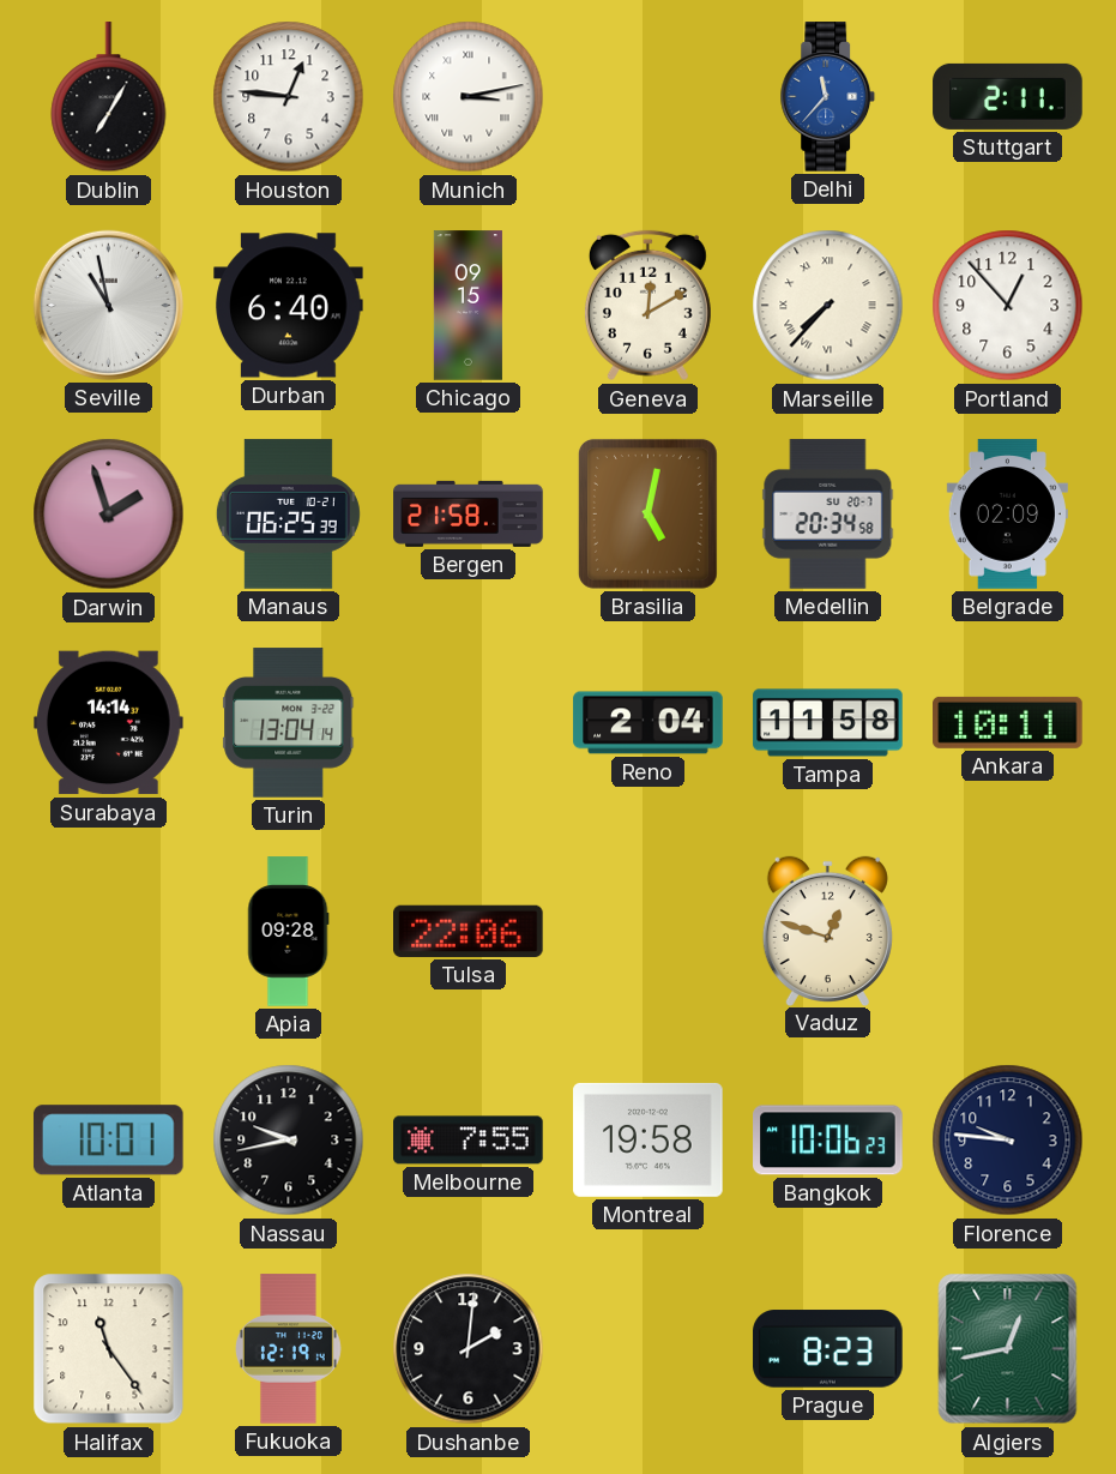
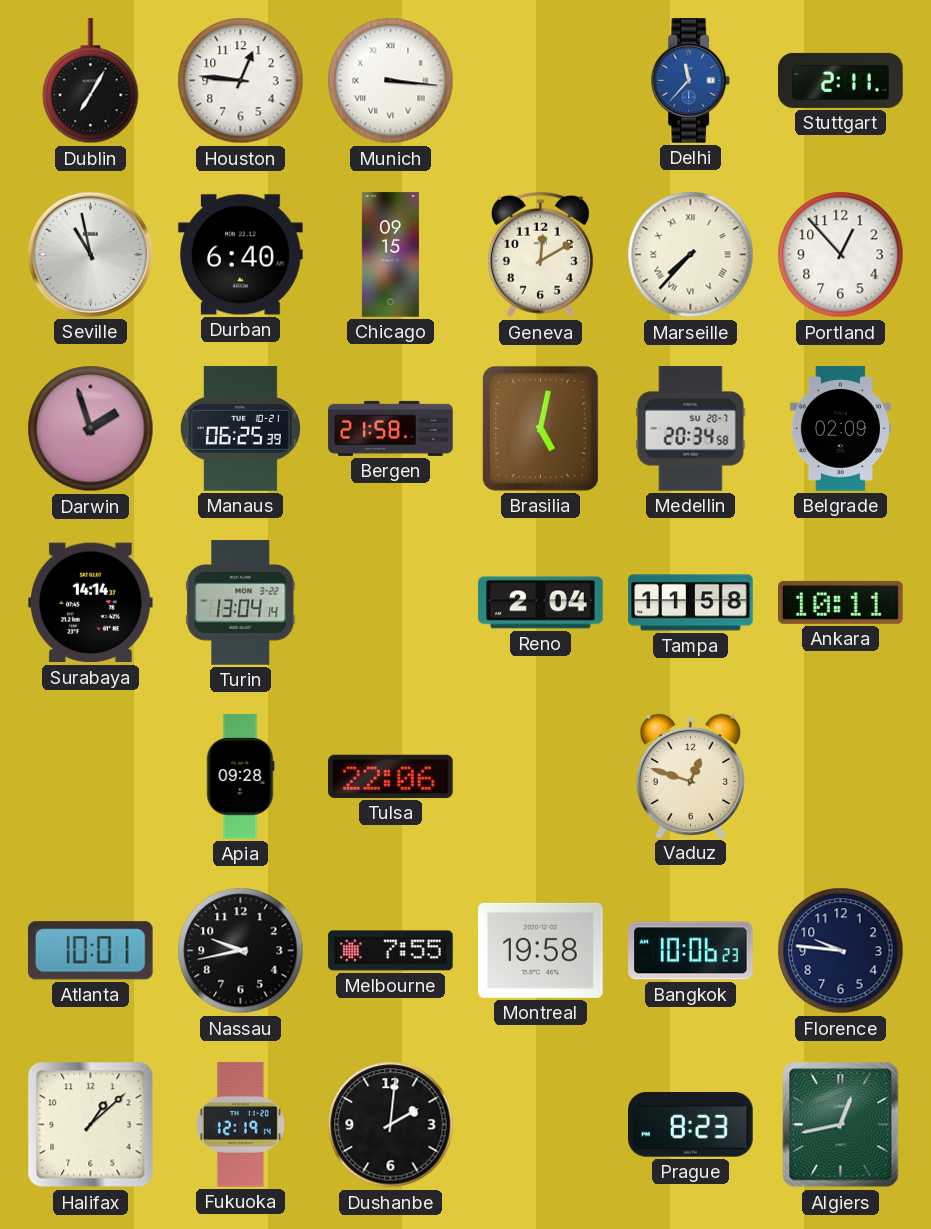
Munich: 3:13 -> 3:16 (391, 81)
Halifax: 11:24 -> 1:08 (91, 1125)
